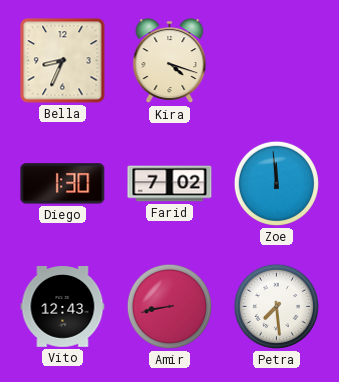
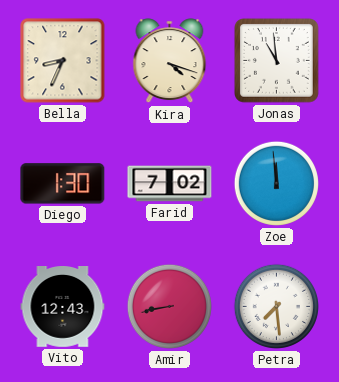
Jonas: none -> 10:59 (277, 61)
